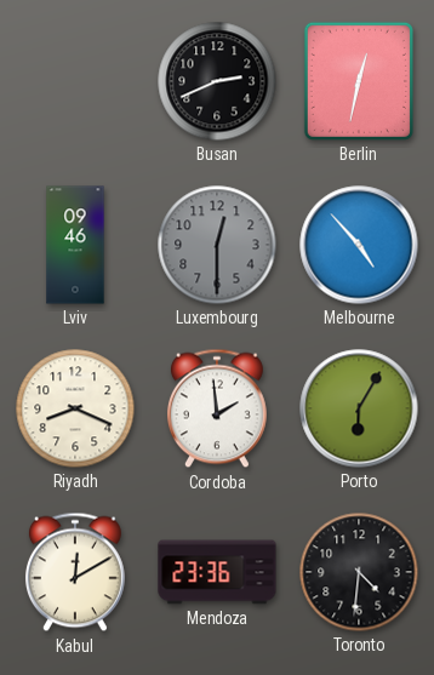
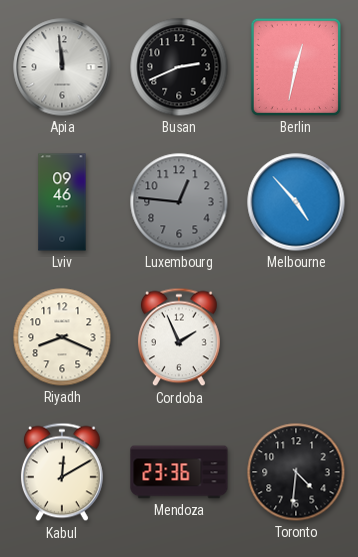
Apia: none -> 11:59 (62, 67)
Luxembourg: 12:30 -> 12:46 (179, 202)
Cordoba: 1:59 -> 1:56 (179, 337)
Porto: 6:05 -> none (359, 408)
